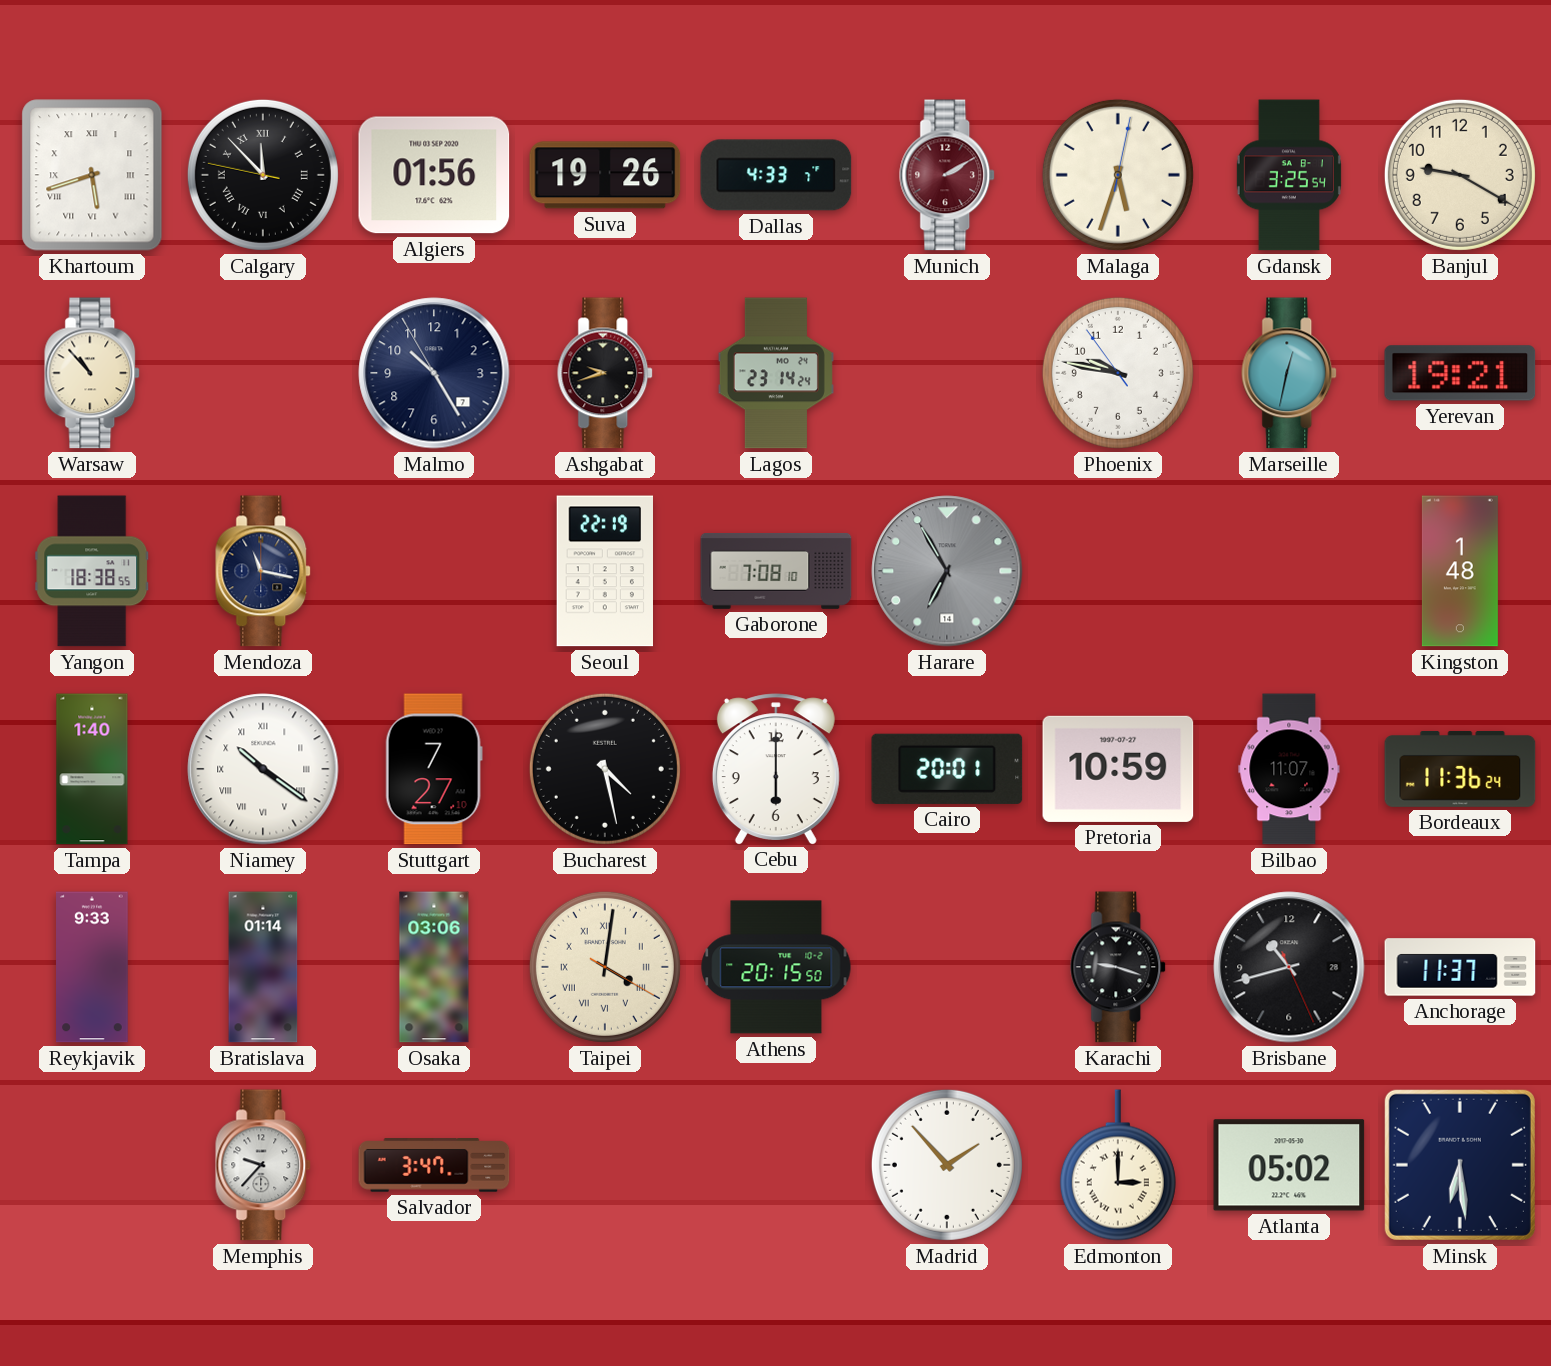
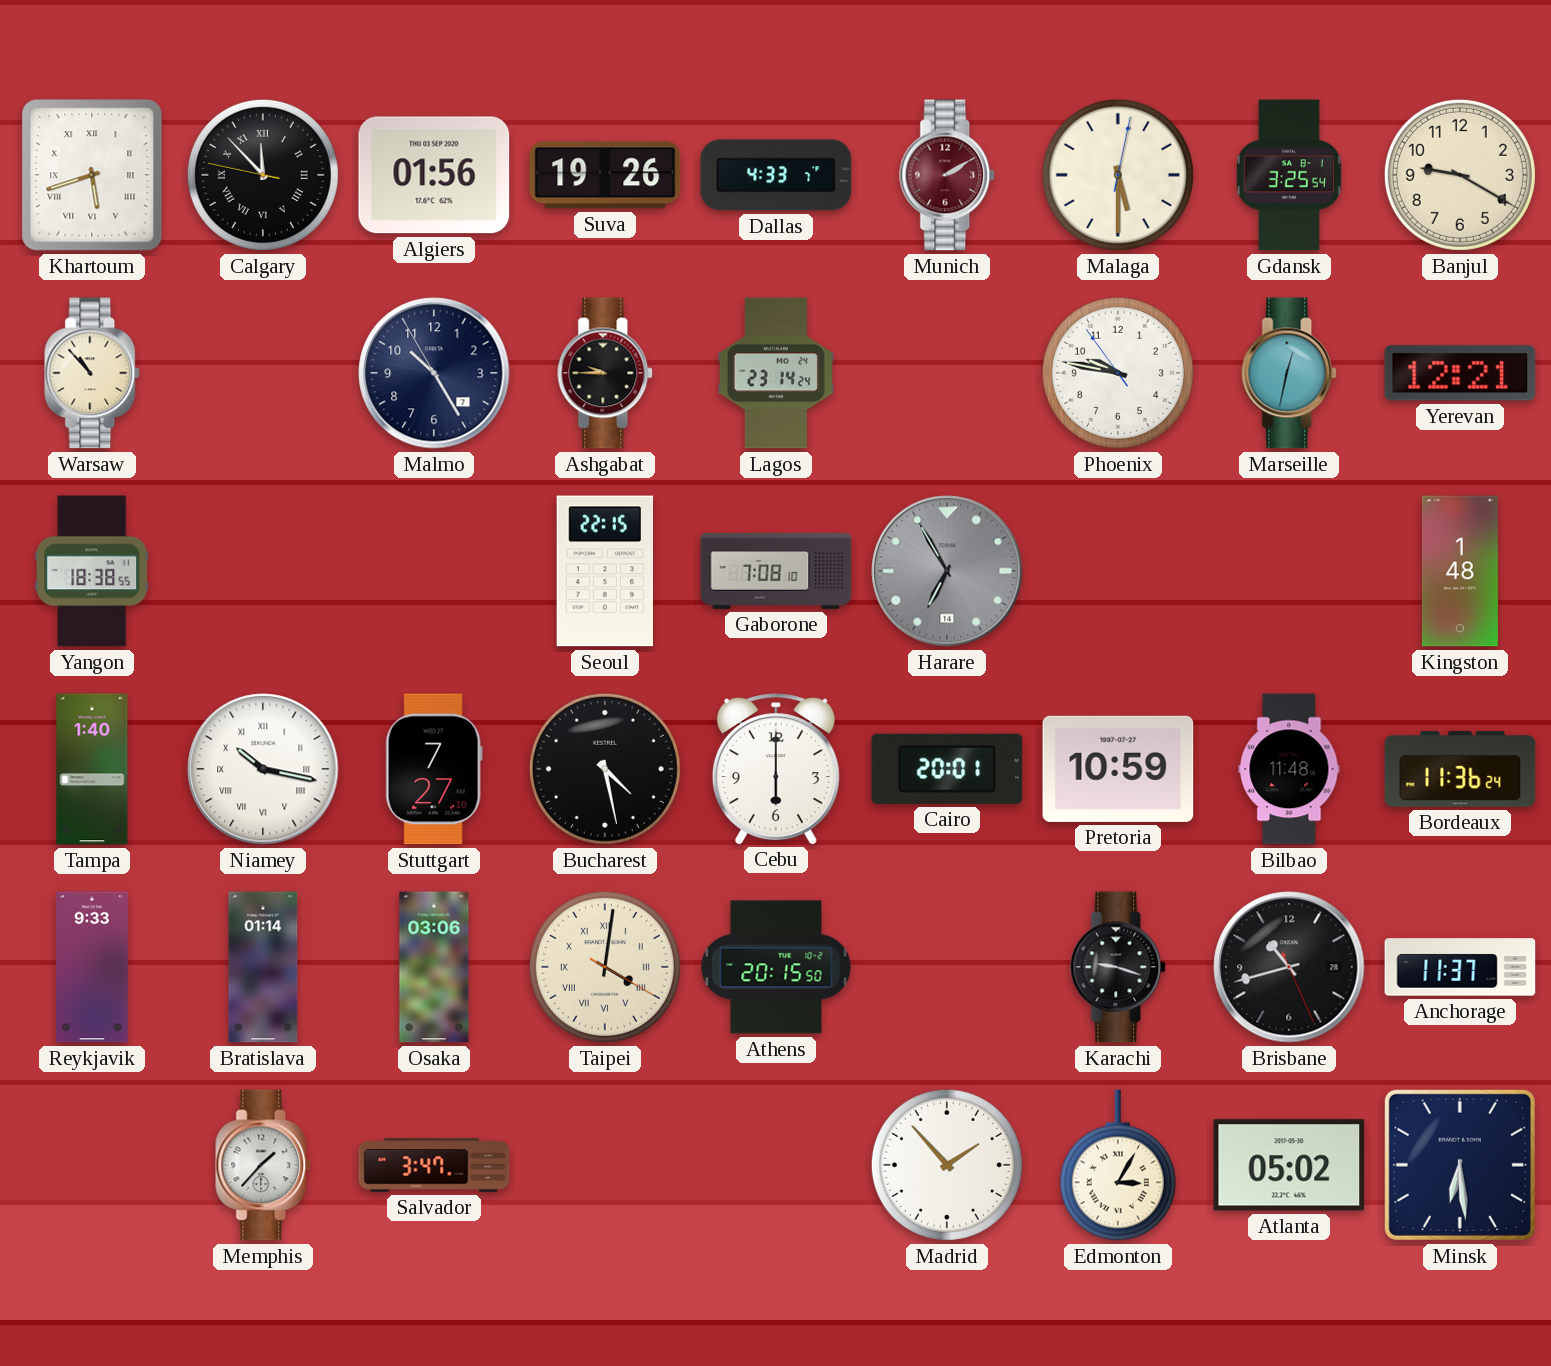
Malaga: 5:33 -> 5:30 (1118, 175)
Ashgabat: 9:42 -> 9:45 (606, 373)
Yerevan: 19:21 -> 12:21 (1460, 373)
Mendoza: 11:17 -> none (264, 571)
Seoul: 22:19 -> 22:15 (604, 571)
Niamey: 10:21 -> 10:17 (263, 769)
Bilbao: 11:07 -> 11:48 (1289, 769)
Memphis: 9:37 -> 1:37 (264, 1165)
Edmonton: 3:00 -> 3:05 (1118, 1165)
